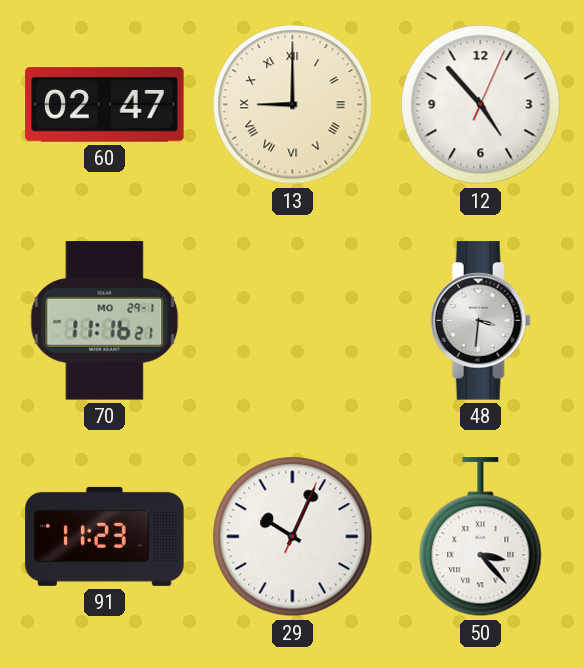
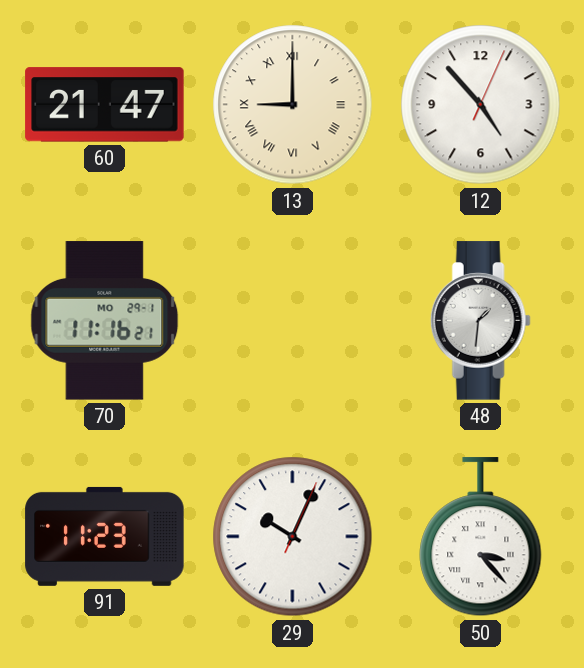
60: 02:47 -> 21:47 (105, 105)
48: 3:31 -> 1:31 (480, 321)
